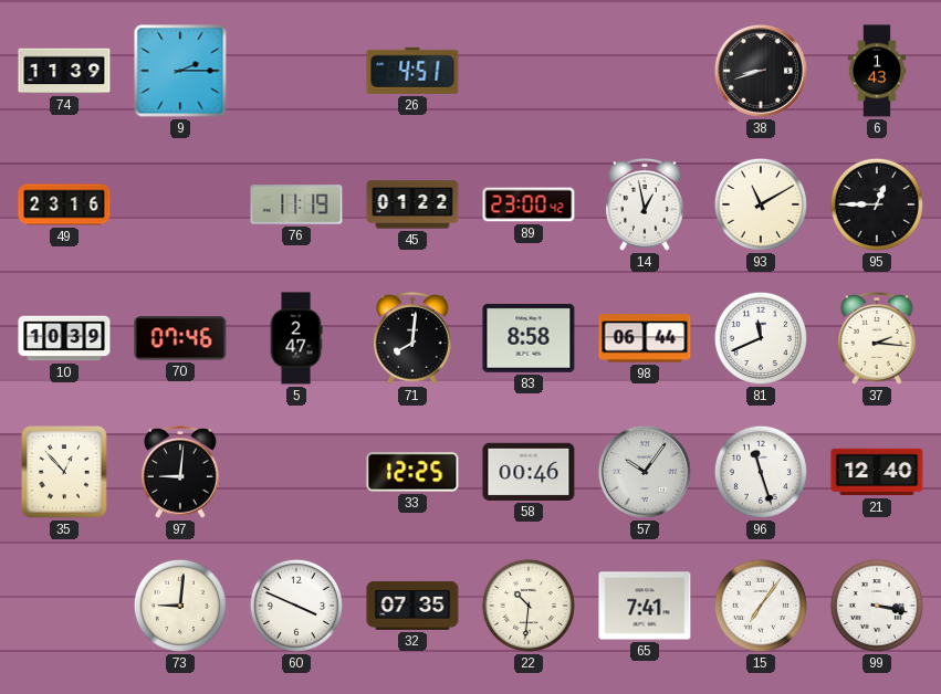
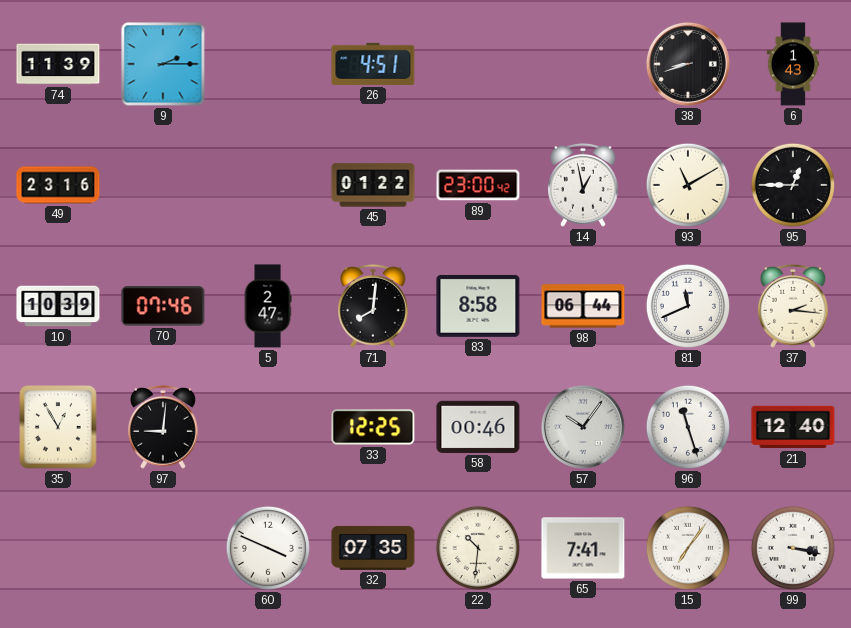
76: 11:19 -> none (296, 204)
35: 12:53 -> 12:55 (58, 427)
73: 9:01 -> none (180, 606)
